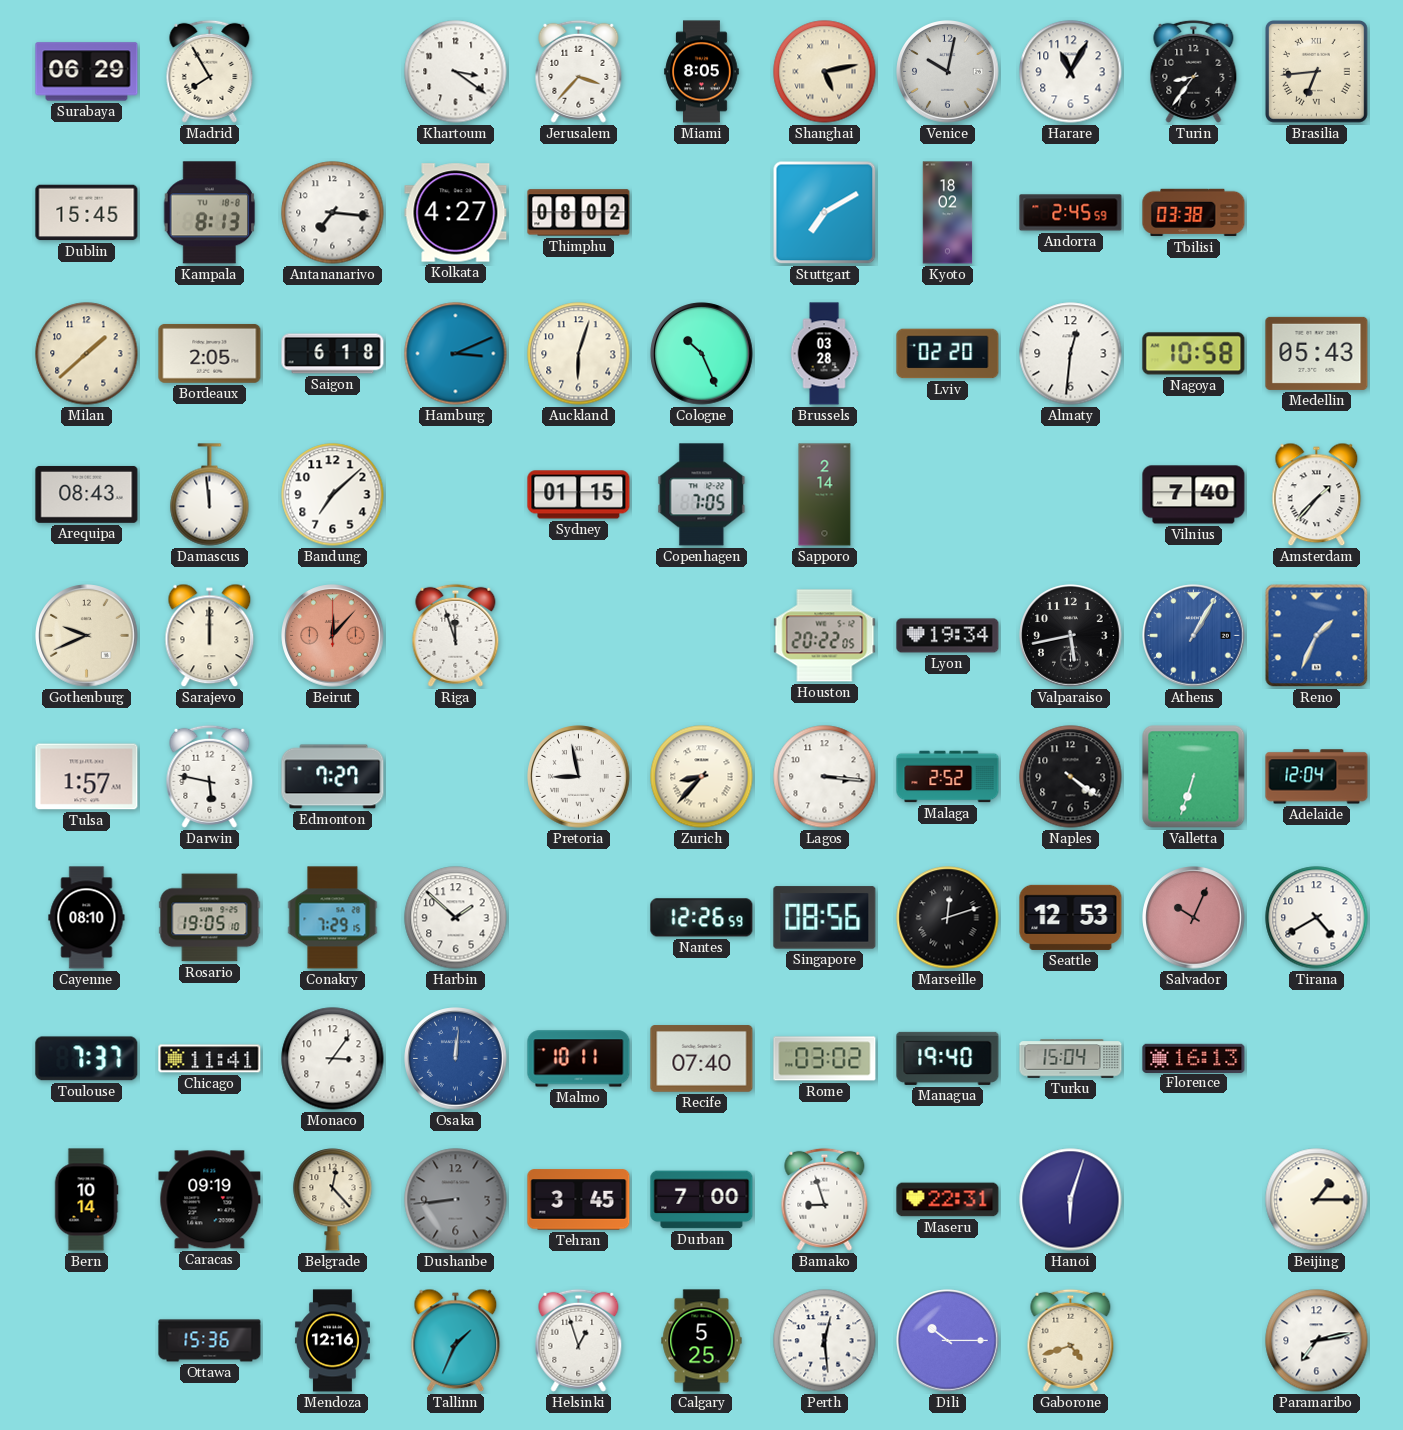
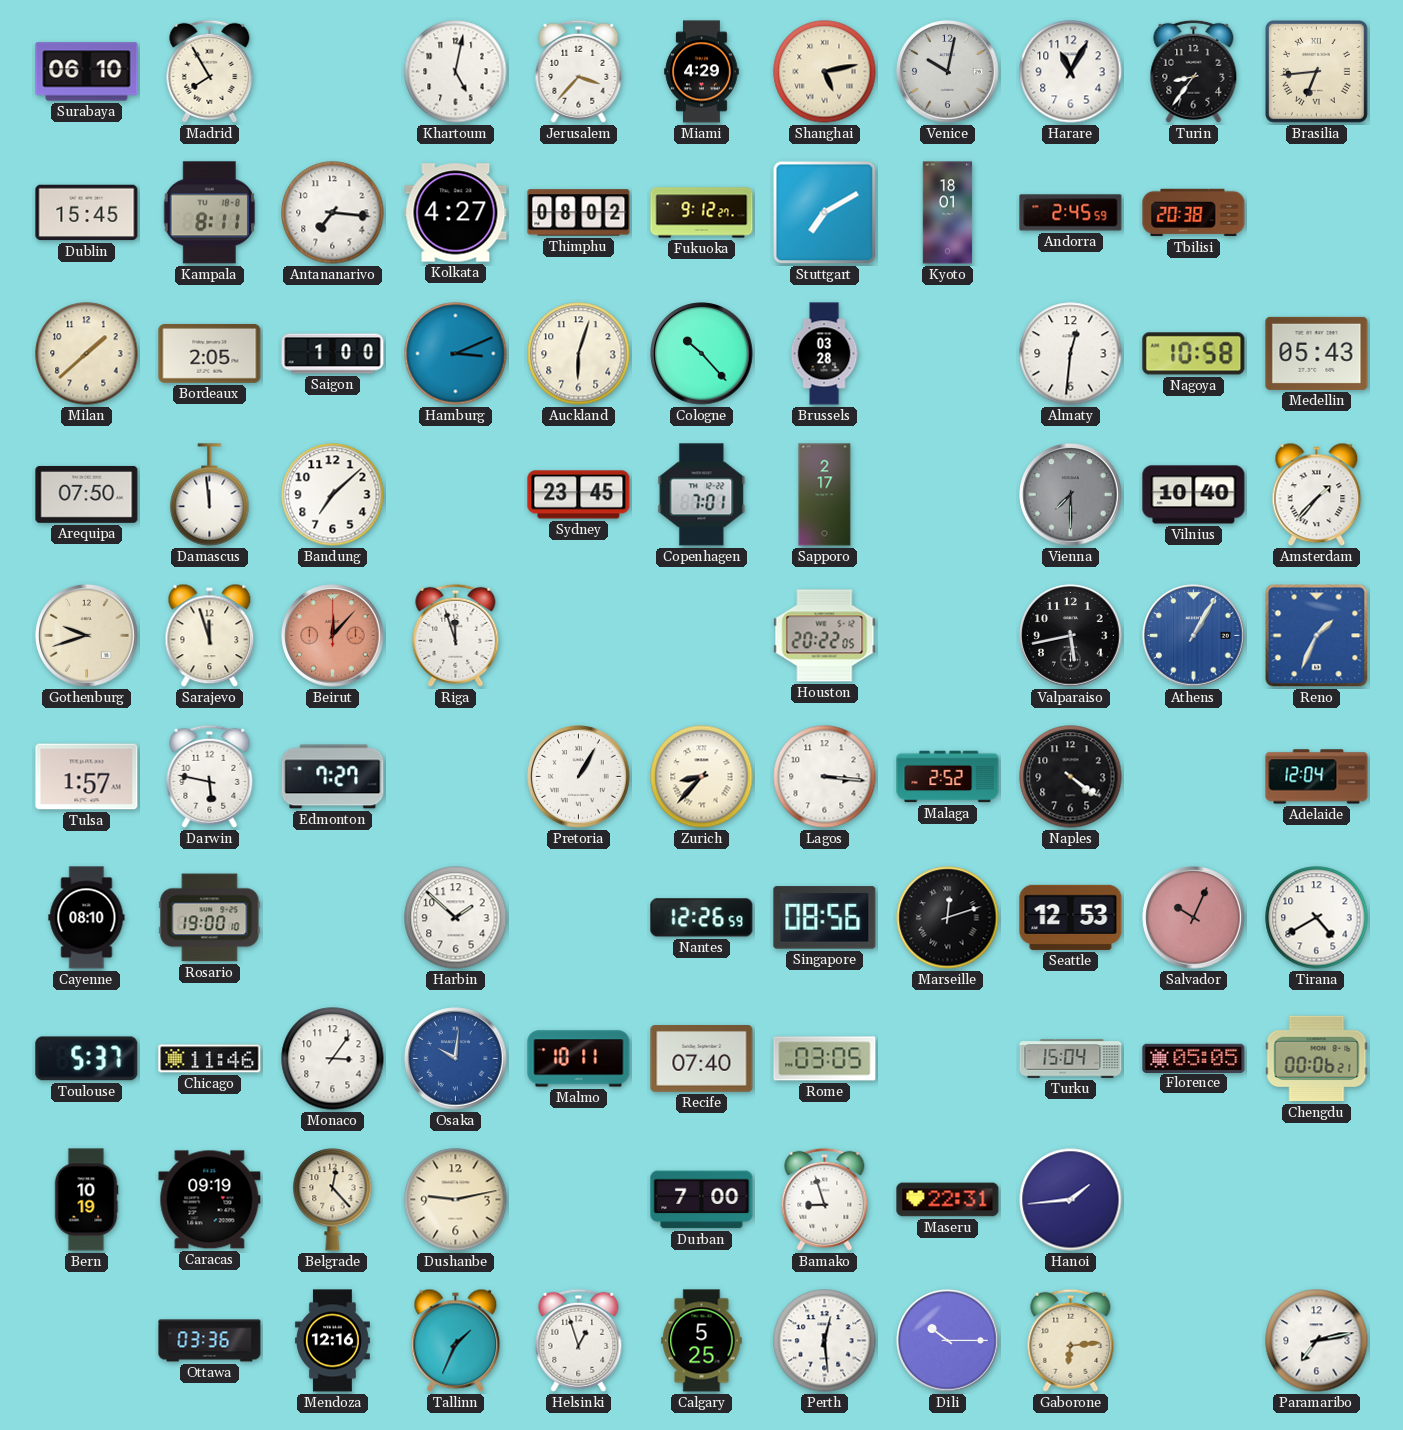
Surabaya: 06:29 -> 06:10 (87, 72)
Khartoum: 3:21 -> 5:02 (456, 72)
Miami: 8:05 -> 4:29 (702, 72)
Kampala: 8:13 -> 8:11 (210, 213)
Fukuoka: none -> 9:12 (702, 213)
Kyoto: 18:02 -> 18:01 (948, 213)
Tbilisi: 03:38 -> 20:38 (1194, 213)
Saigon: 6:18 -> 1:00 (333, 354)
Cologne: 10:26 -> 10:23 (702, 354)
Lviv: 02:20 -> none (948, 354)
Arequipa: 08:43 -> 07:50 (87, 494)
Sydney: 01:15 -> 23:45 (579, 495)
Copenhagen: 7:05 -> 7:01 (702, 495)
Sapporo: 2:14 -> 2:17 (825, 495)
Vienna: none -> 7:30 (1071, 495)
Vilnius: 7:40 -> 10:40 (1194, 495)
Gothenburg: 9:41 -> 9:42 (87, 636)
Sarajevo: 12:00 -> 11:57 (210, 636)
Lyon: 19:34 -> none (948, 636)
Pretoria: 8:58 -> 1:05 (579, 777)
Valletta: 6:33 -> none (1194, 777)
Rosario: 19:05 -> 19:00 (210, 918)
Conakry: 7:29 -> none (333, 918)
Toulouse: 7:37 -> 5:37 (87, 1059)
Chicago: 11:41 -> 11:46 (210, 1059)
Osaka: 12:01 -> 10:01 (456, 1059)
Rome: 03:02 -> 03:05 (825, 1059)
Managua: 19:40 -> none (948, 1058)
Florence: 16:13 -> 05:05 (1194, 1058)
Chengdu: none -> 00:06 (1317, 1059)
Bern: 10:14 -> 10:19 (86, 1200)
Dushanbe: 8:44 -> 9:13 (456, 1200)
Dushanbe dial: grey -> cream (456, 1200)
Tehran: 3:45 -> none (579, 1200)
Hanoi: 6:03 -> 1:44 (1071, 1200)
Beijing: 1:15 -> none (1317, 1200)
Ottawa: 15:36 -> 03:36 (210, 1341)
Gaborone: 4:42 -> 6:14 (1071, 1340)
